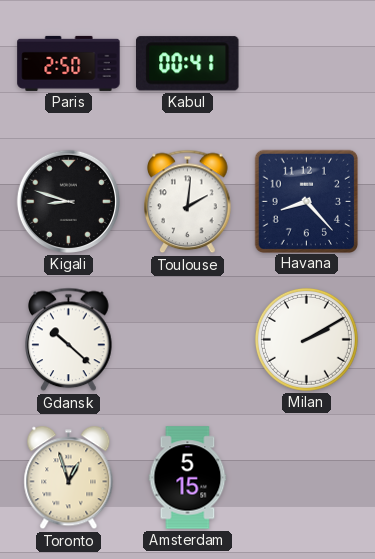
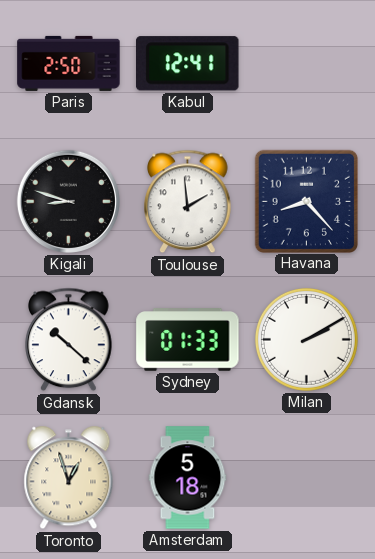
Kabul: 00:41 -> 12:41 (188, 64)
Toulouse: 2:01 -> 1:59 (188, 202)
Sydney: none -> 01:33 (188, 340)
Amsterdam: 5:15 -> 5:18 (188, 478)
